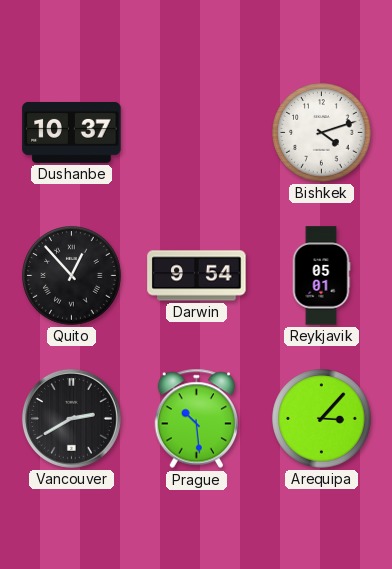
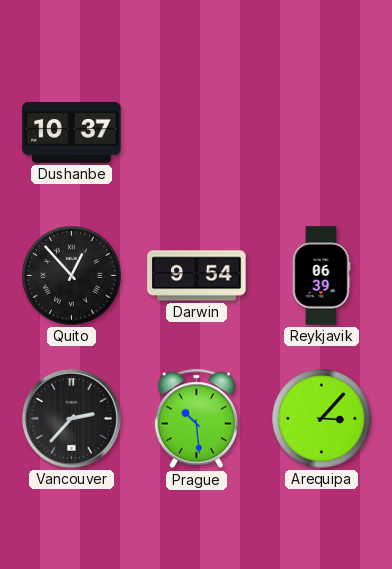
Bishkek: 4:12 -> none (322, 133)
Reykjavik: 05:01 -> 06:39 (321, 276)
Vancouver: 2:40 -> 2:37 (71, 418)
